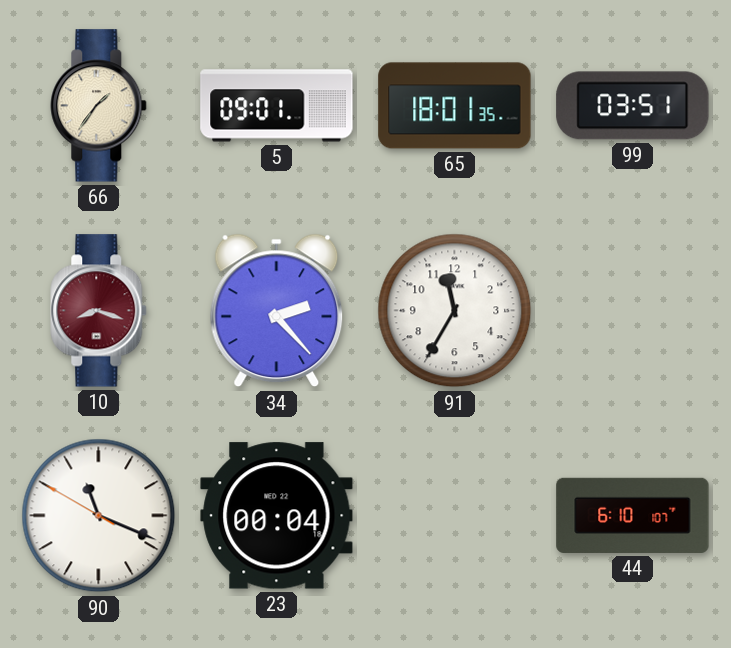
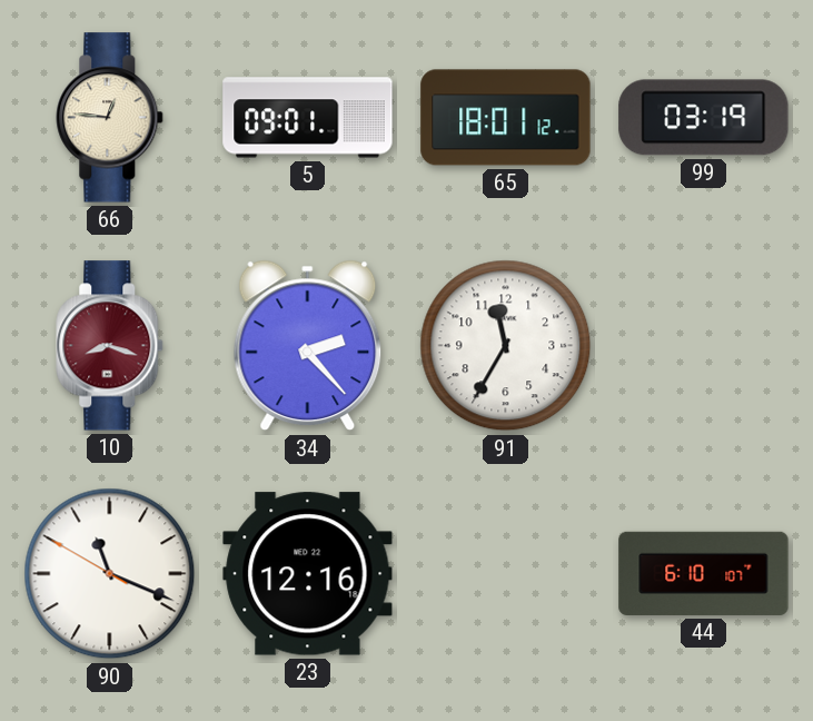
66: 1:36 -> 12:46 (110, 118)
65: 18:01:35 -> 18:01:12 (506, 118)
99: 03:51 -> 03:19 (704, 118)
23: 00:04 -> 12:16 (308, 574)
